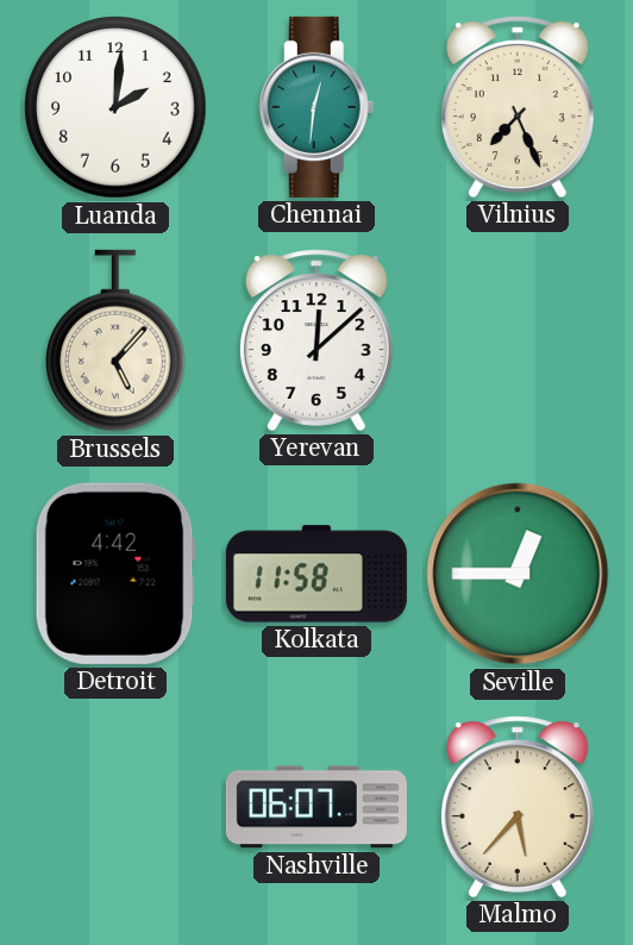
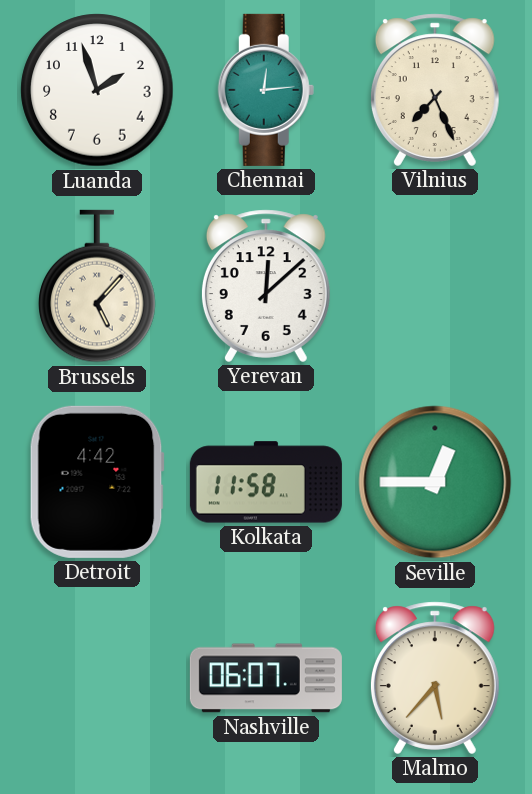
Luanda: 2:01 -> 1:57 (97, 90)
Chennai: 12:31 -> 12:14 (266, 90)
